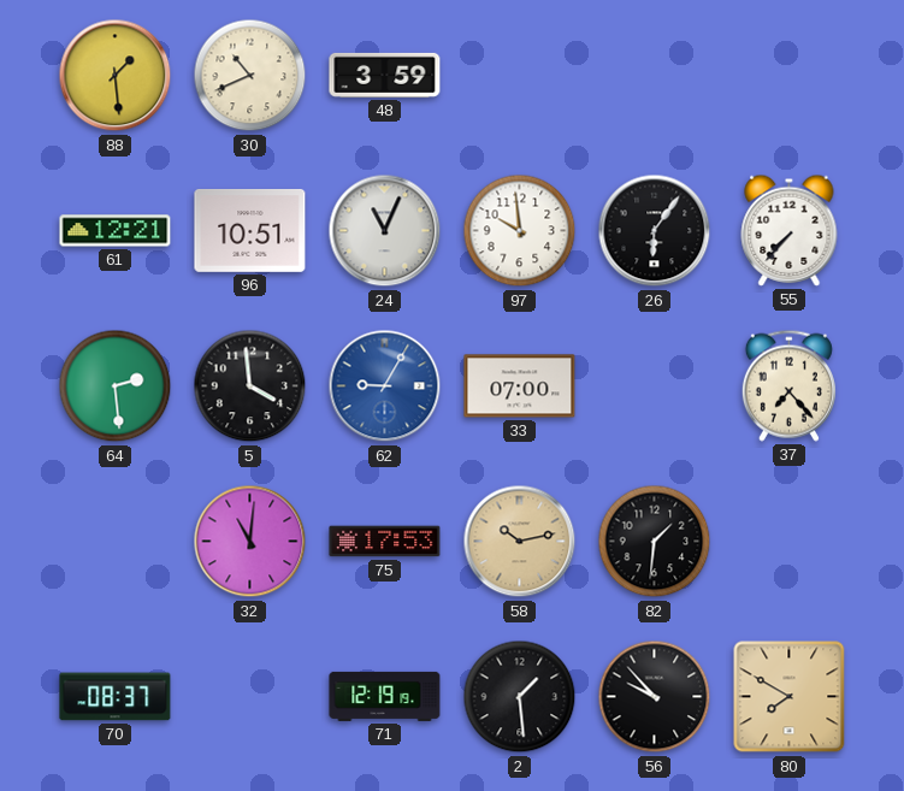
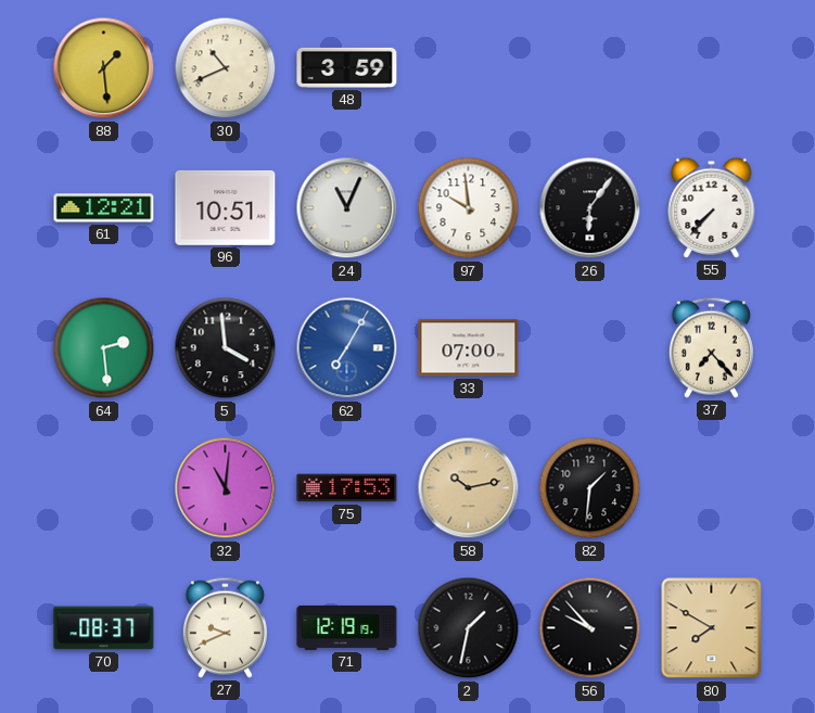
62: 9:05 -> 7:05 (347, 348)
27: none -> 9:41 (225, 627)
2: 1:29 -> 1:32 (469, 628)
